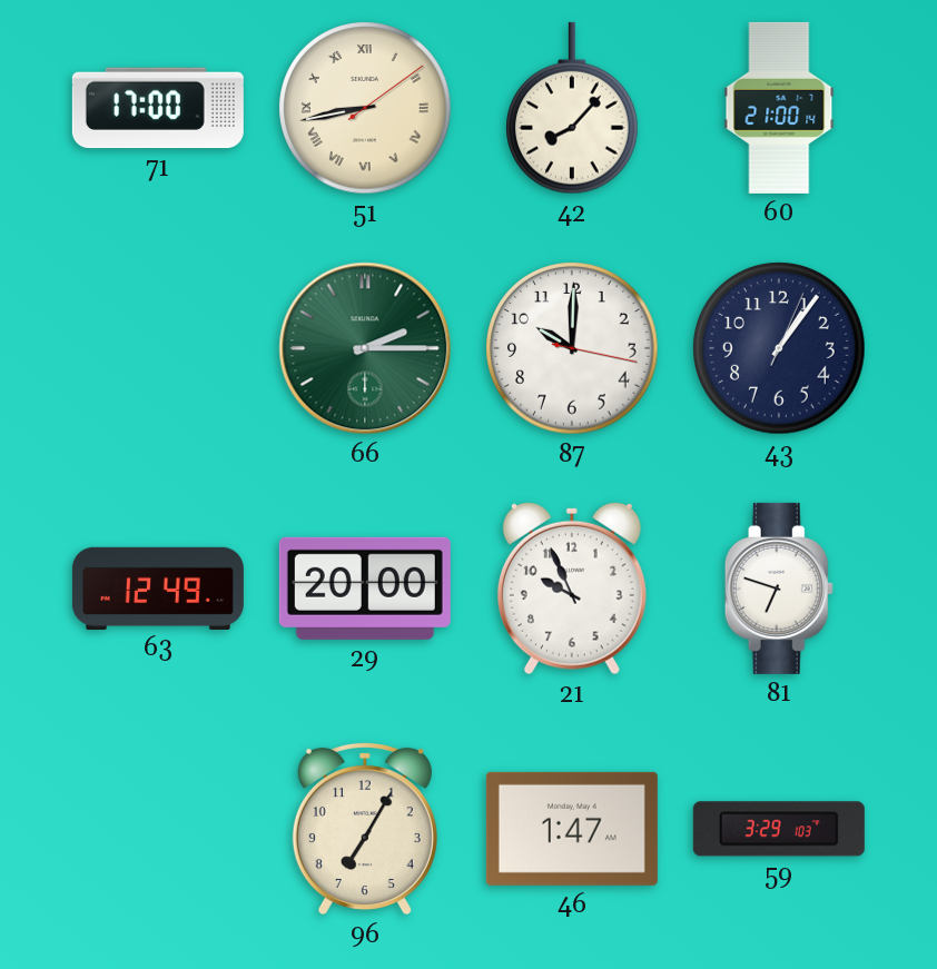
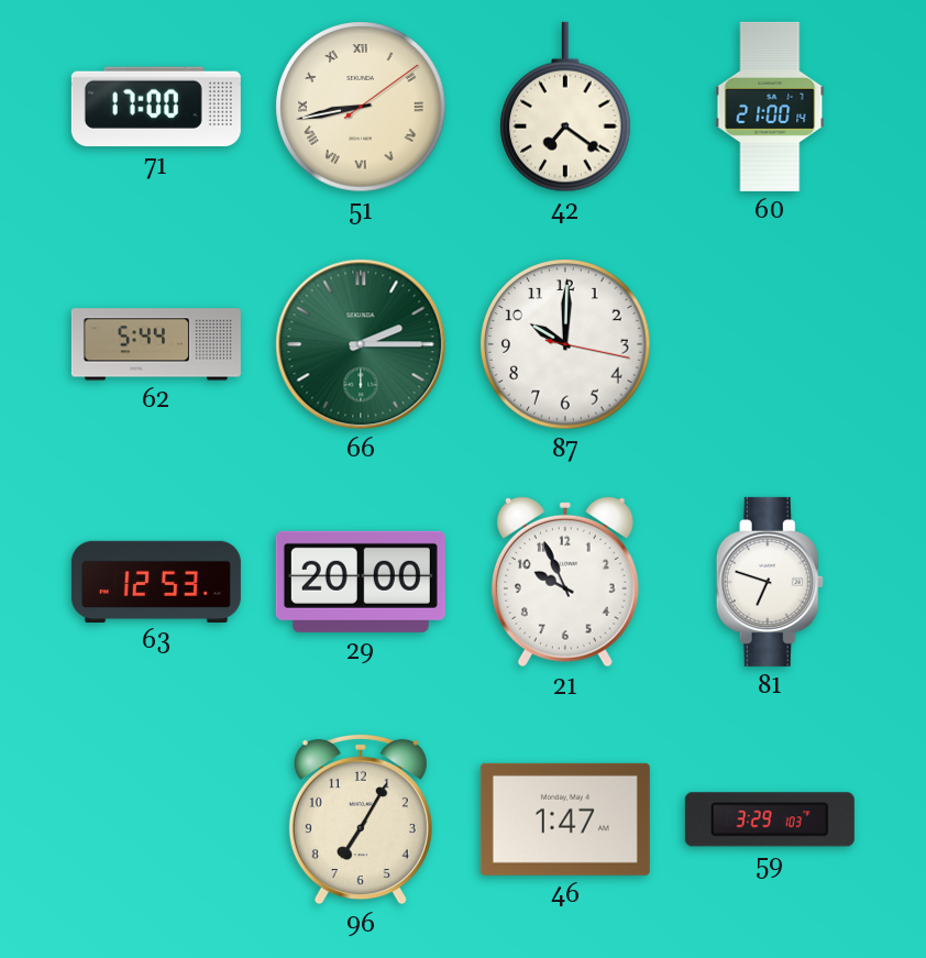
42: 8:07 -> 7:21 (566, 107)
62: none -> 5:44 (156, 344)
43: 1:06 -> none (779, 348)
63: 12:49 -> 12:53 (156, 581)
